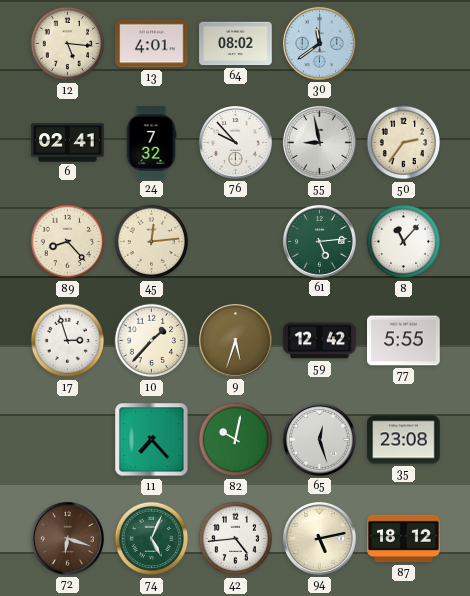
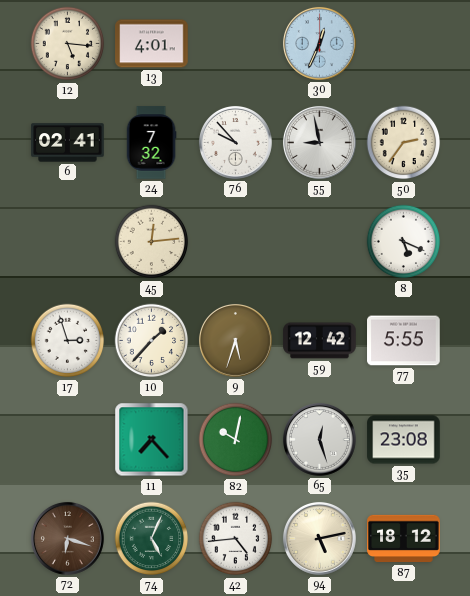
64: 08:02 -> none (236, 44)
30: 11:39 -> 12:34 (319, 43)
89: 8:23 -> none (68, 242)
61: 5:14 -> none (319, 241)
8: 11:07 -> 5:19 (404, 242)
